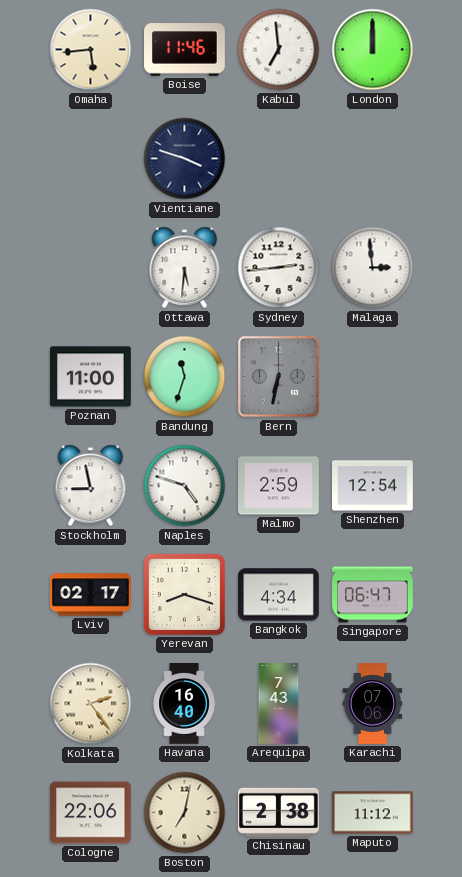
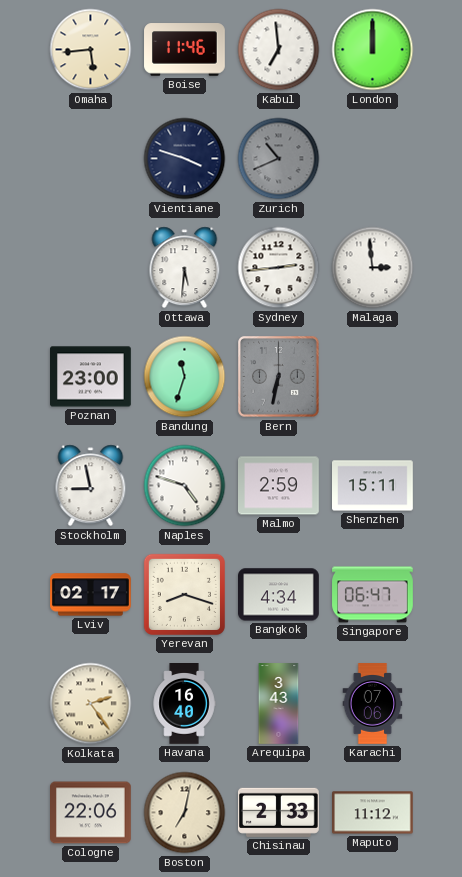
Zurich: none -> 10:41 (279, 159)
Poznan: 11:00 -> 23:00 (91, 377)
Shenzhen: 12:54 -> 15:11 (373, 486)
Arequipa: 7:43 -> 3:43 (279, 704)
Chisinau: 2:38 -> 2:33 (279, 812)
